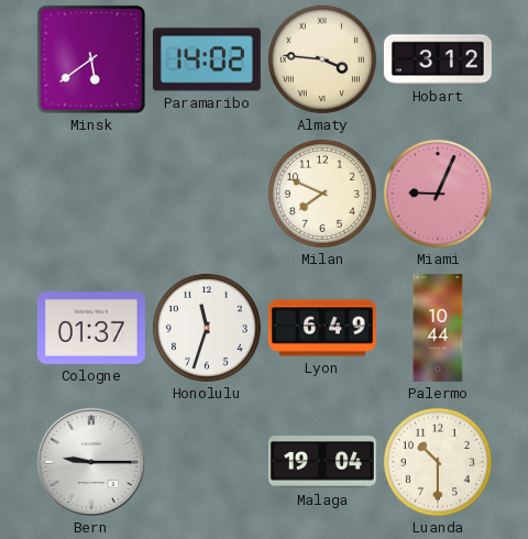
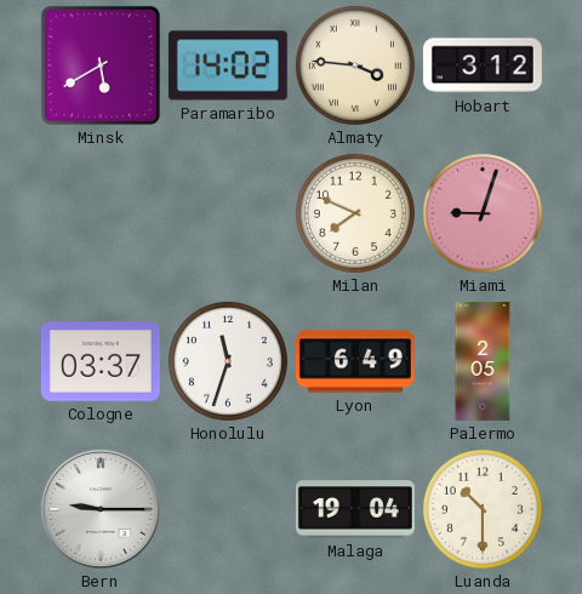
Minsk: 5:39 -> 5:40 (101, 65)
Miami: 9:04 -> 9:03 (483, 213)
Cologne: 01:37 -> 03:37 (101, 361)
Palermo: 10:44 -> 2:05 (483, 361)
